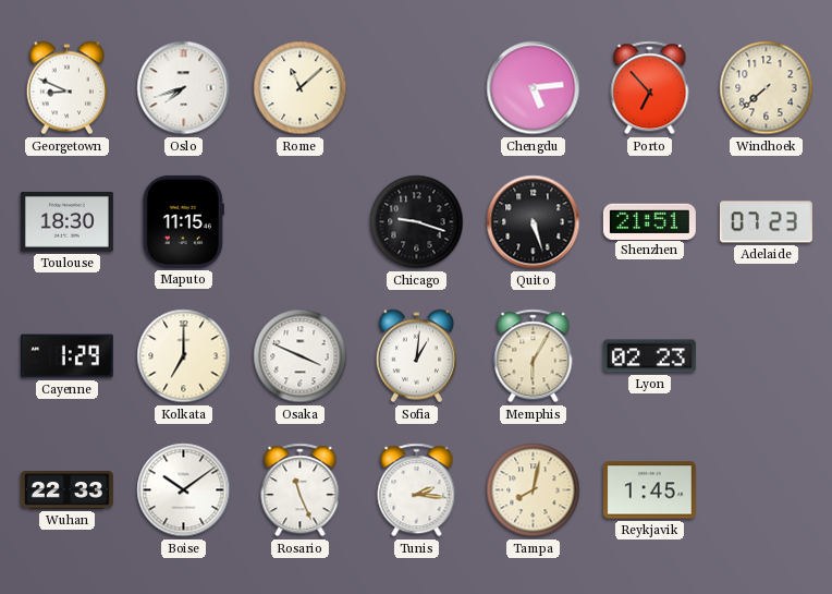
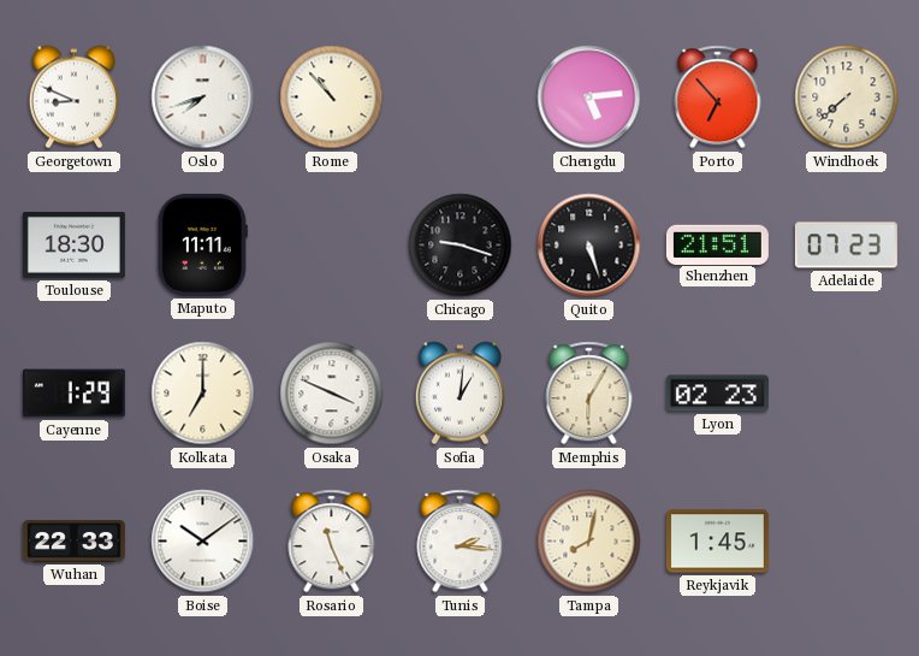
Rome: 11:08 -> 10:53 (332, 97)
Maputo: 11:15 -> 11:11 (202, 244)
